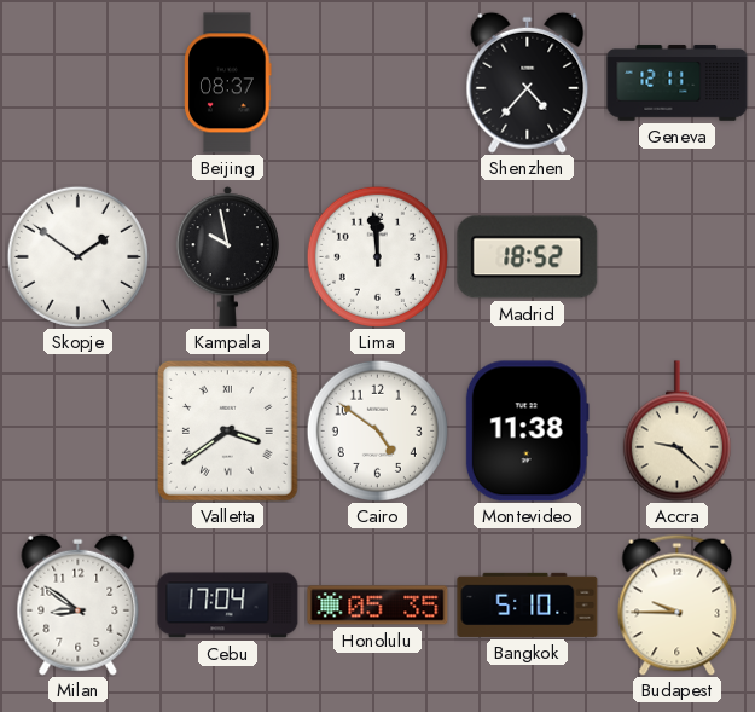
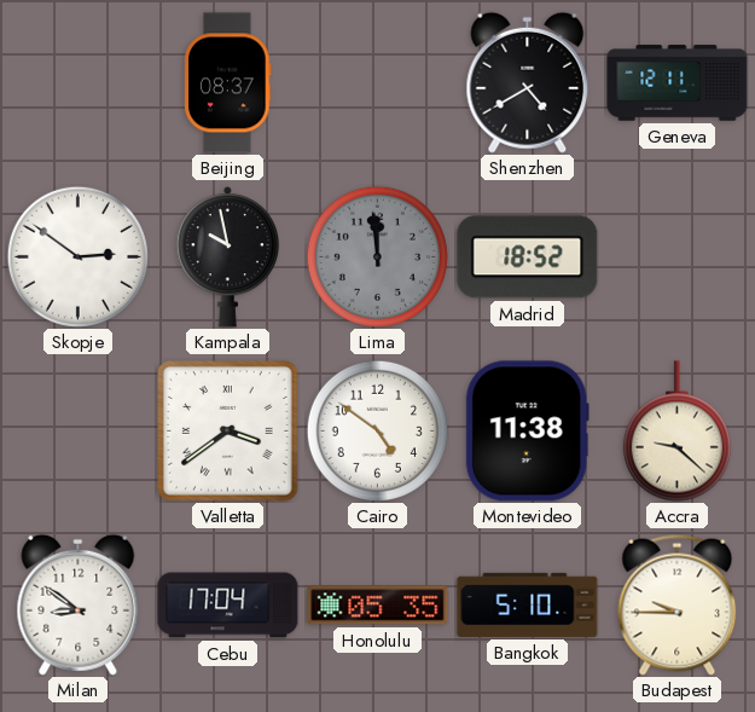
Shenzhen: 4:37 -> 4:40 (528, 82)
Skopje: 1:51 -> 2:51 (77, 256)
Lima dial: white -> grey (377, 256)
